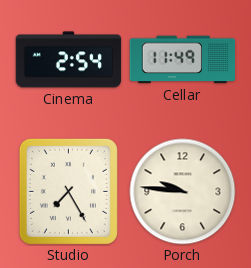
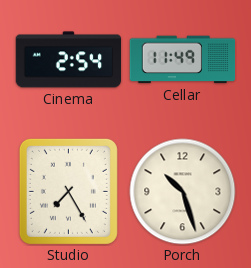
Porch: 9:46 -> 10:27 (183, 192)
